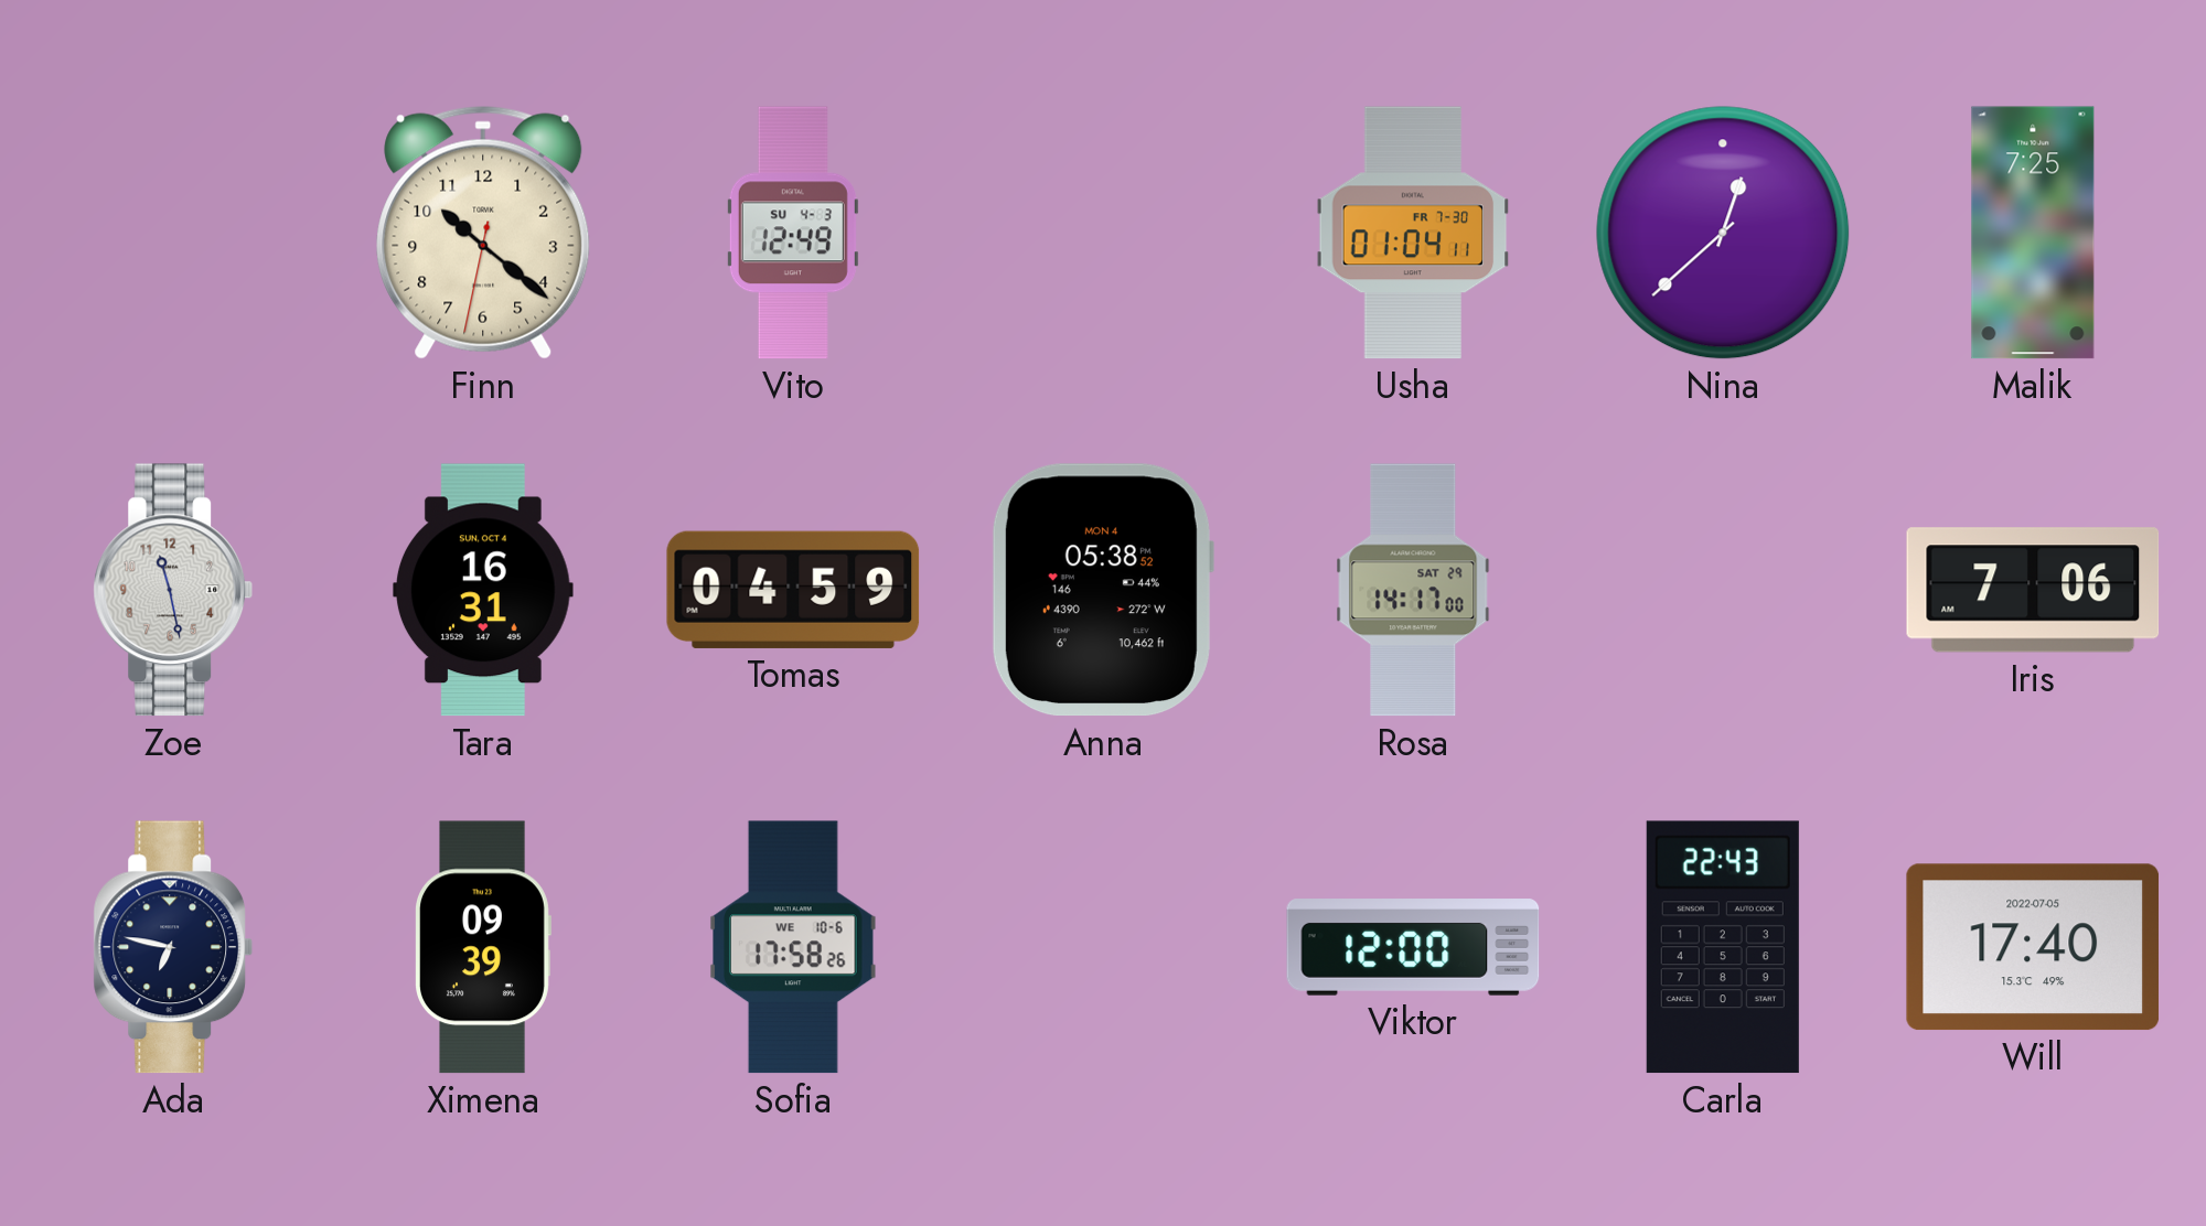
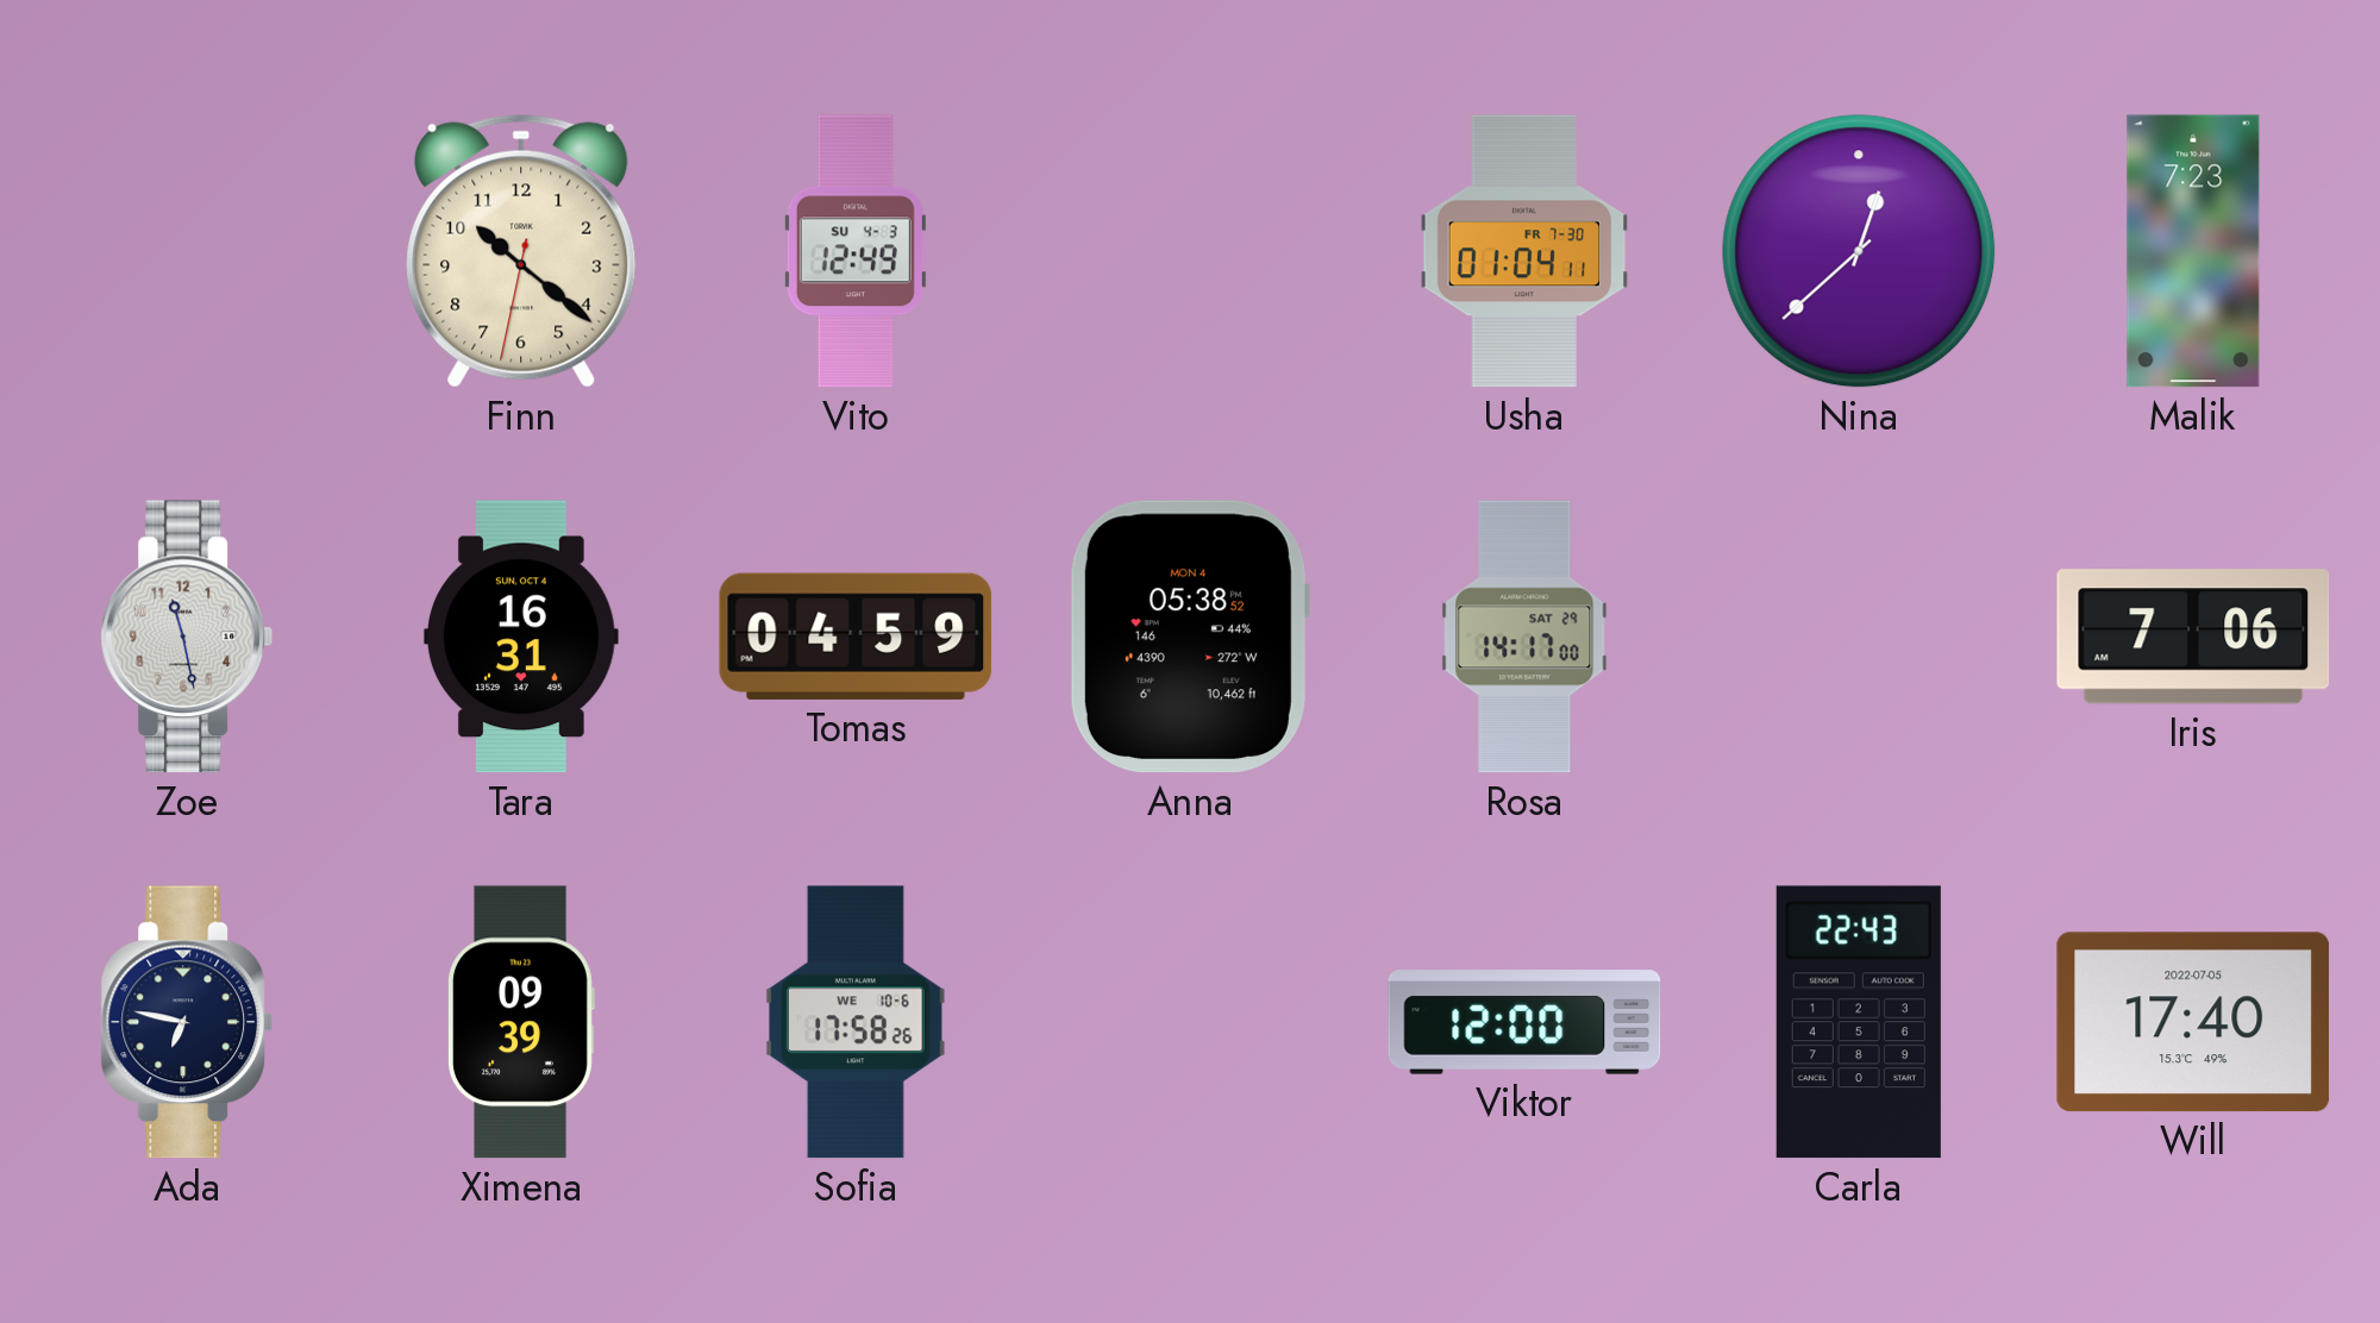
Malik: 7:25 -> 7:23 (2193, 251)
